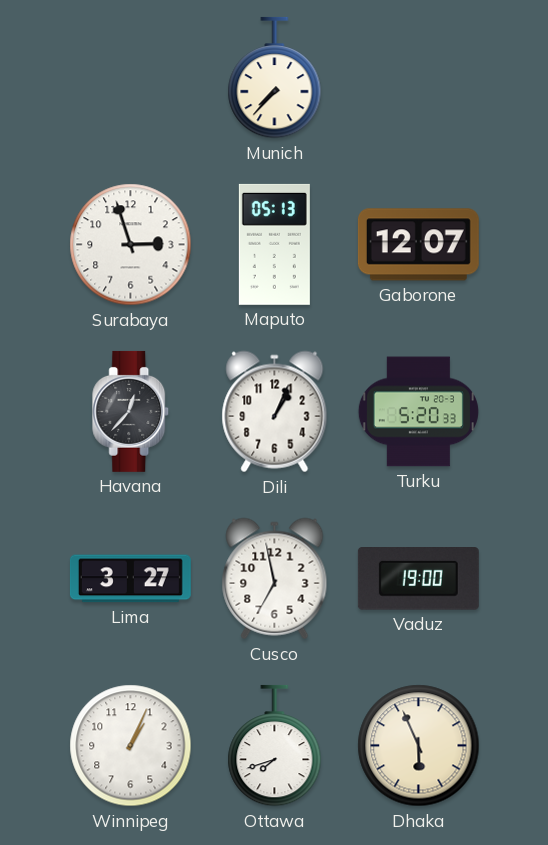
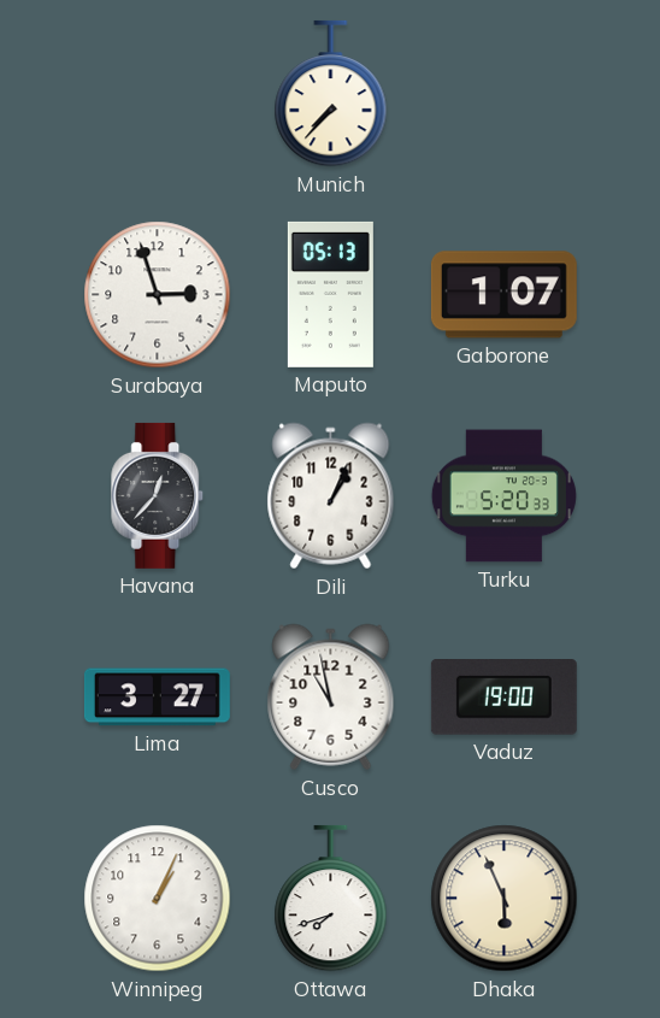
Gaborone: 12:07 -> 1:07 (503, 295)
Cusco: 6:58 -> 10:58 (331, 698)
